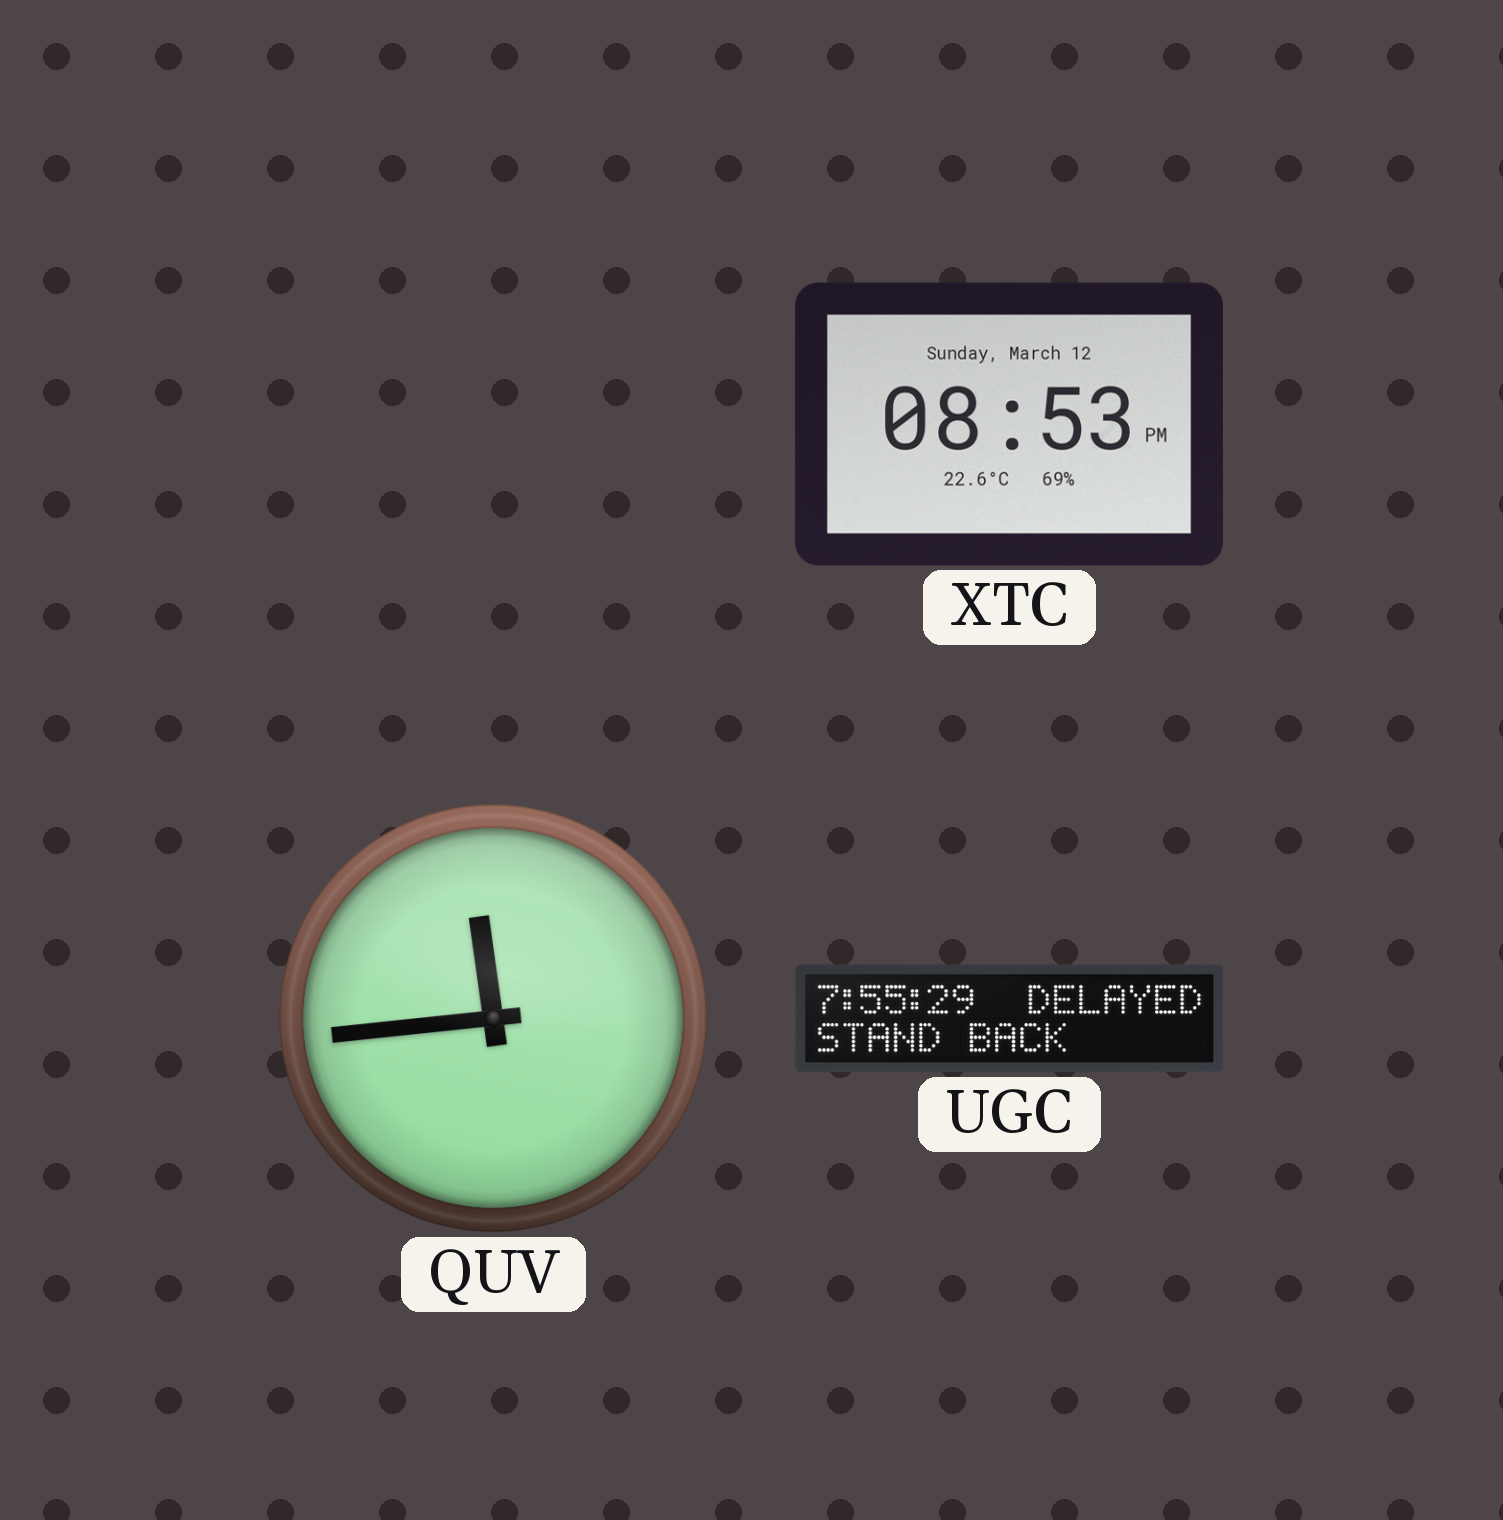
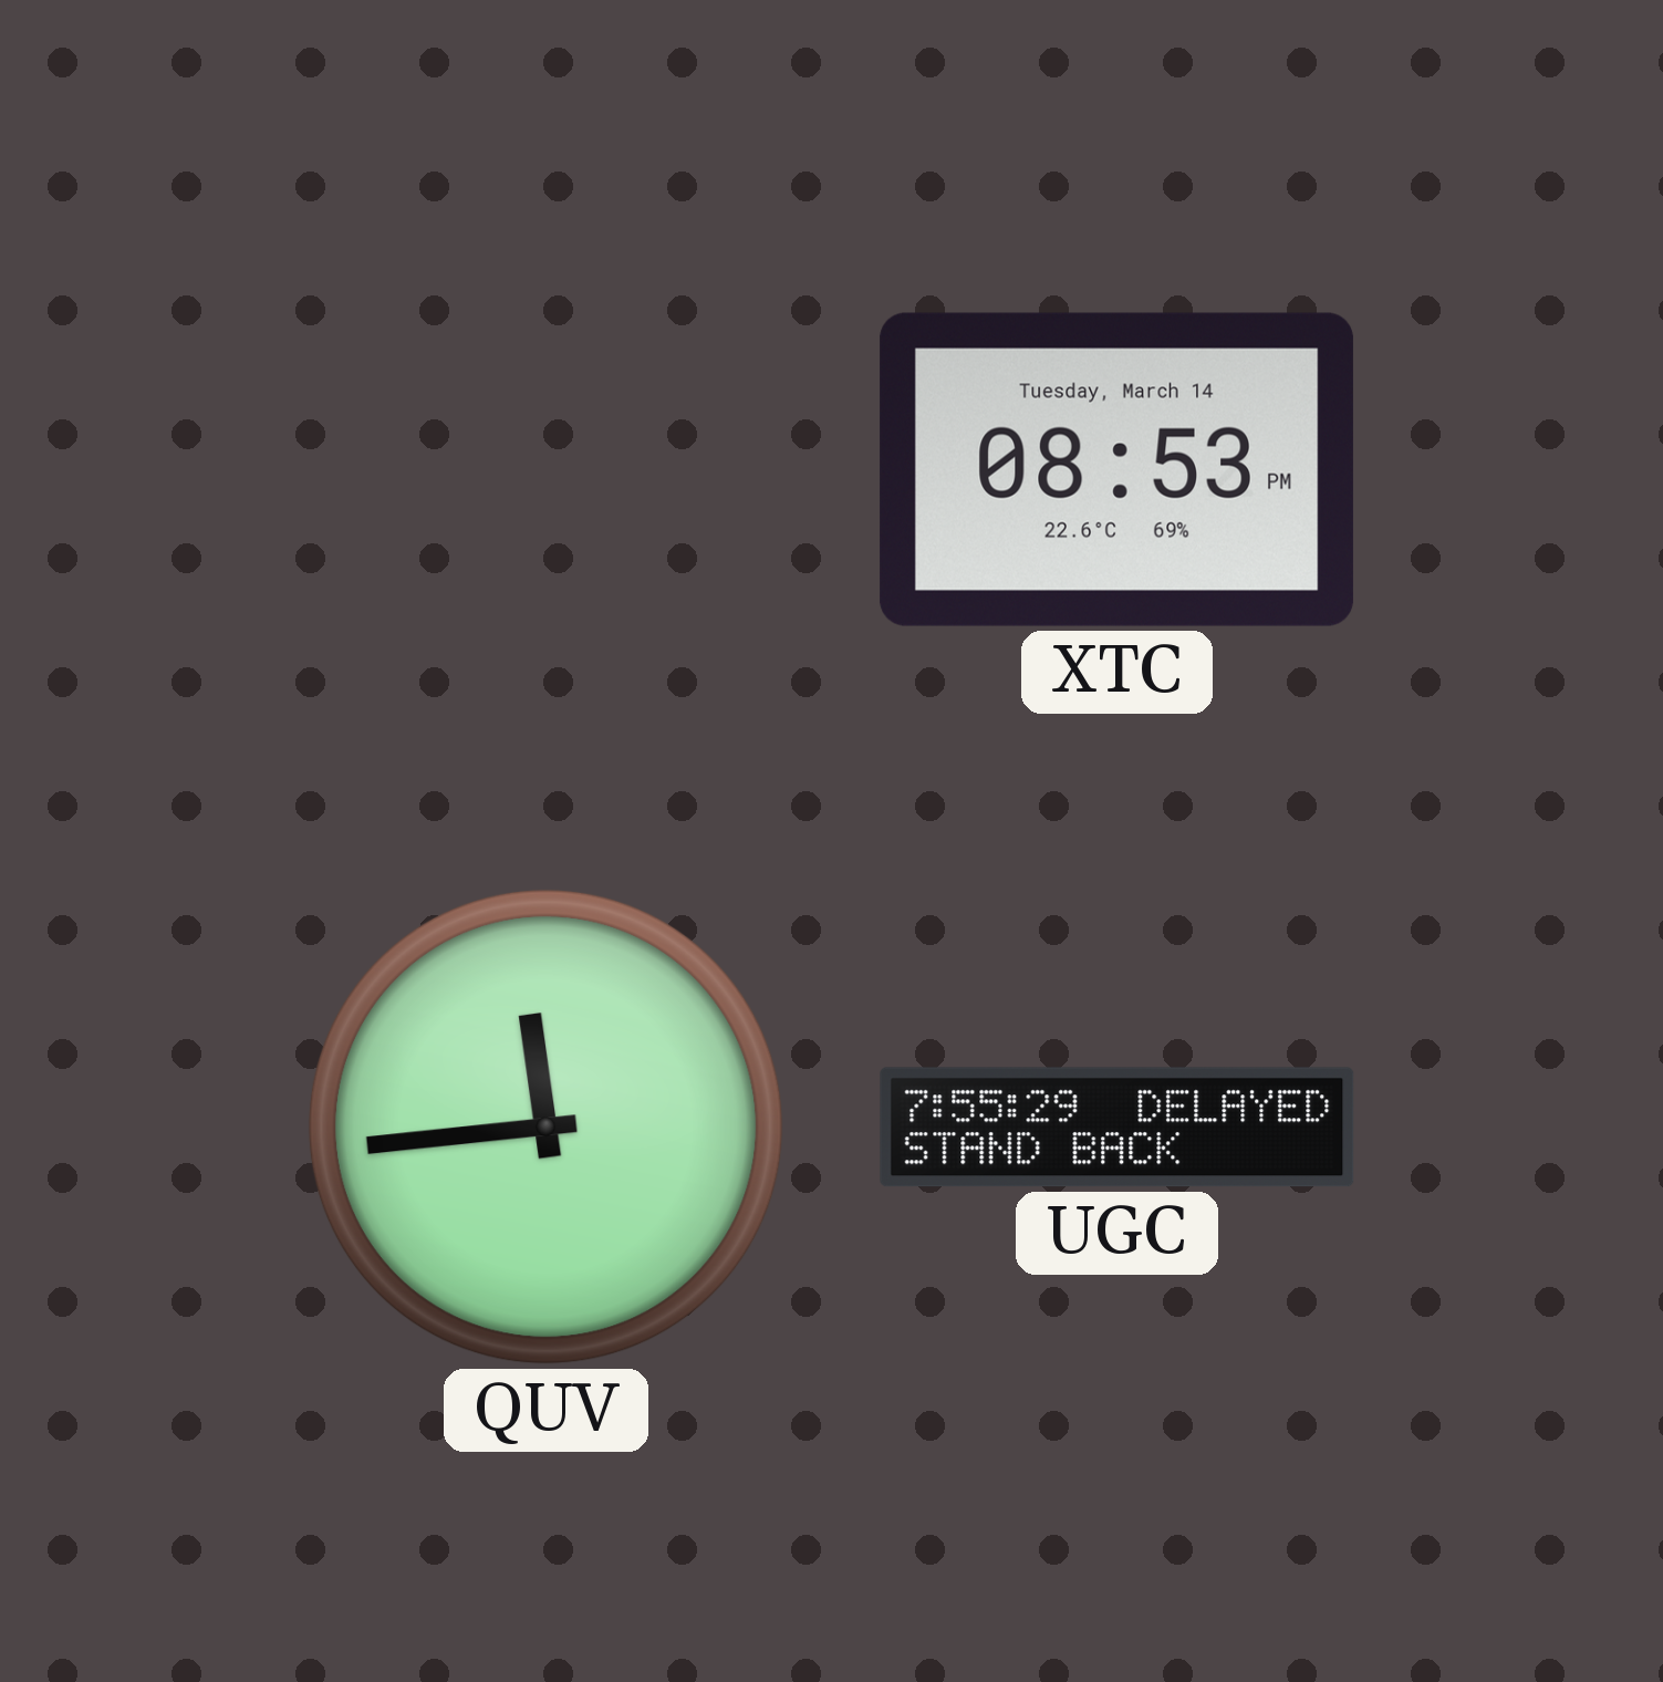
XTC date: Sunday, March 12 -> Tuesday, March 14 (1116, 469)
